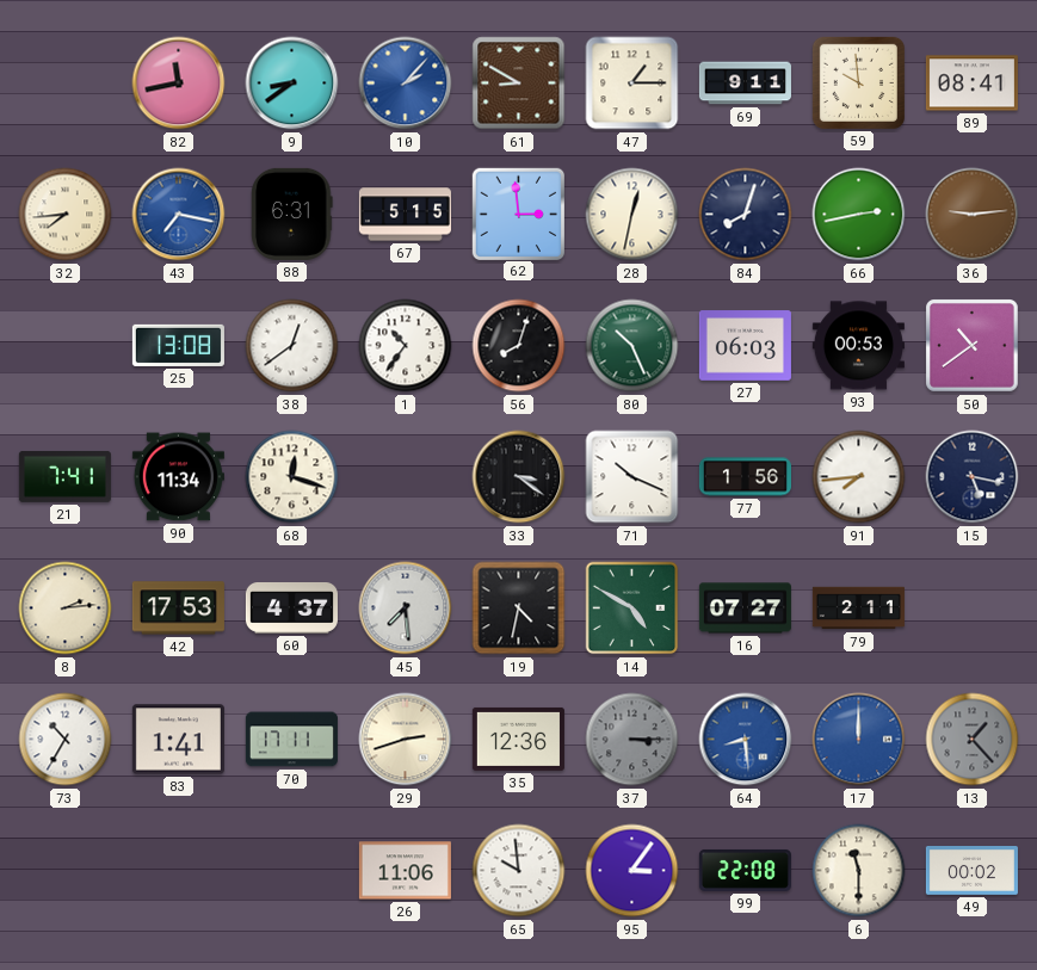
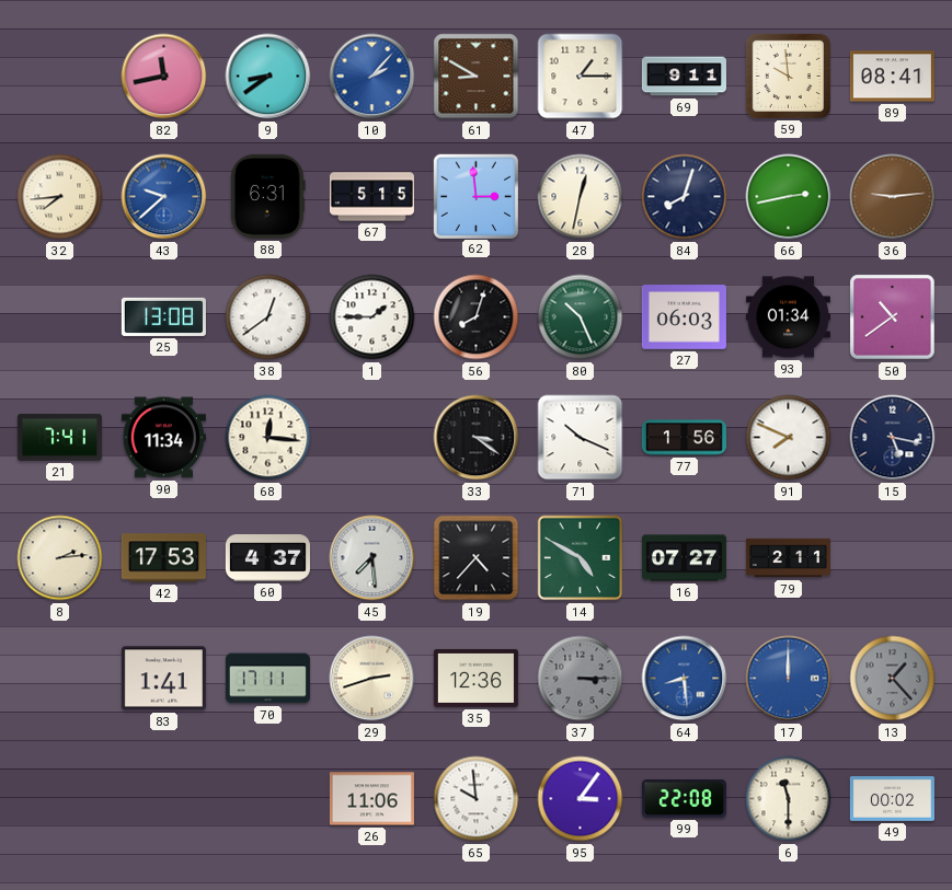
43: 7:17 -> 9:38 (164, 197)
1: 10:36 -> 1:45 (372, 317)
93: 00:53 -> 01:34 (788, 317)
68: 12:18 -> 12:16 (268, 438)
91: 7:44 -> 7:49 (789, 438)
19: 4:32 -> 4:37 (477, 558)
73: 10:35 -> none (66, 740)
